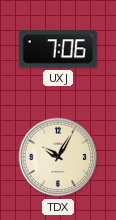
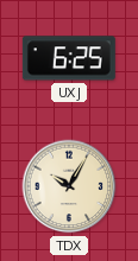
UXJ: 7:06 -> 6:25 (69, 58)
